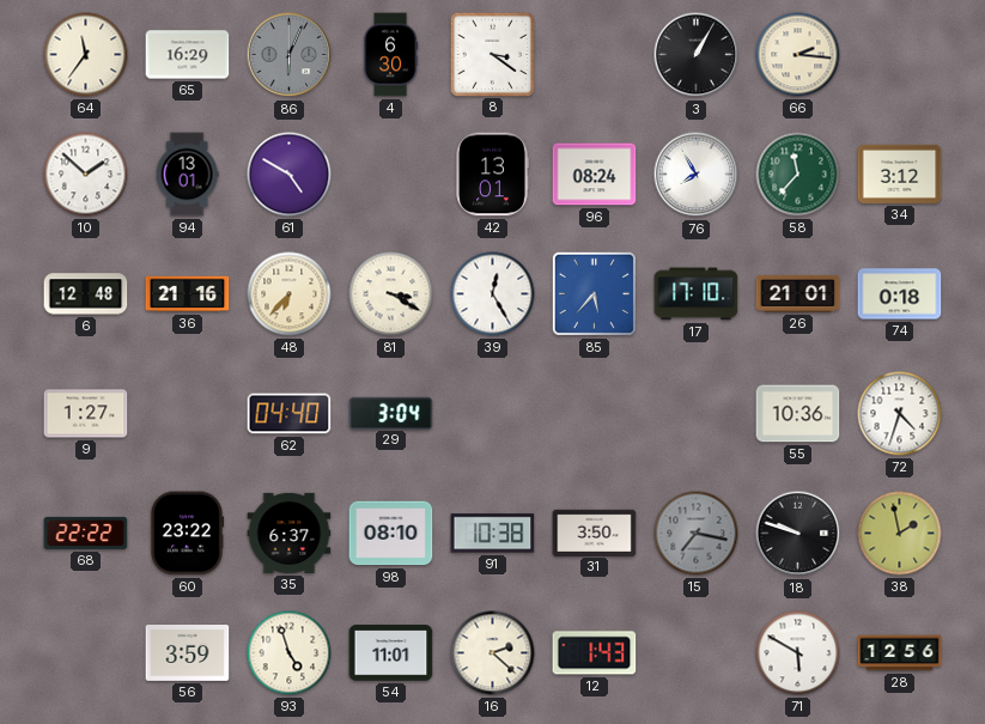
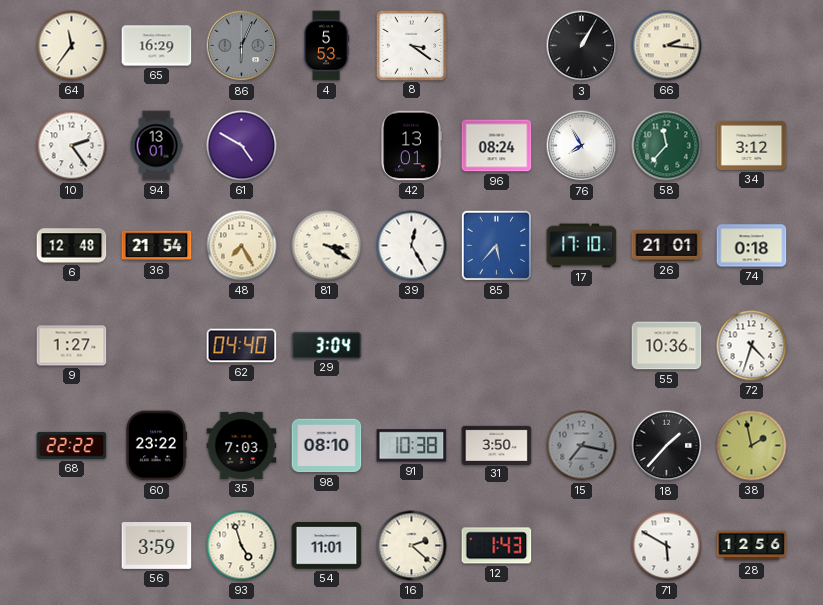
4: 6:30 -> 5:53 (327, 46)
10: 1:52 -> 2:24 (72, 146)
36: 21:16 -> 21:54 (157, 246)
48: 6:37 -> 7:25 (242, 246)
35: 6:37 -> 7:03 (242, 445)
18: 9:48 -> 1:37 (667, 446)
